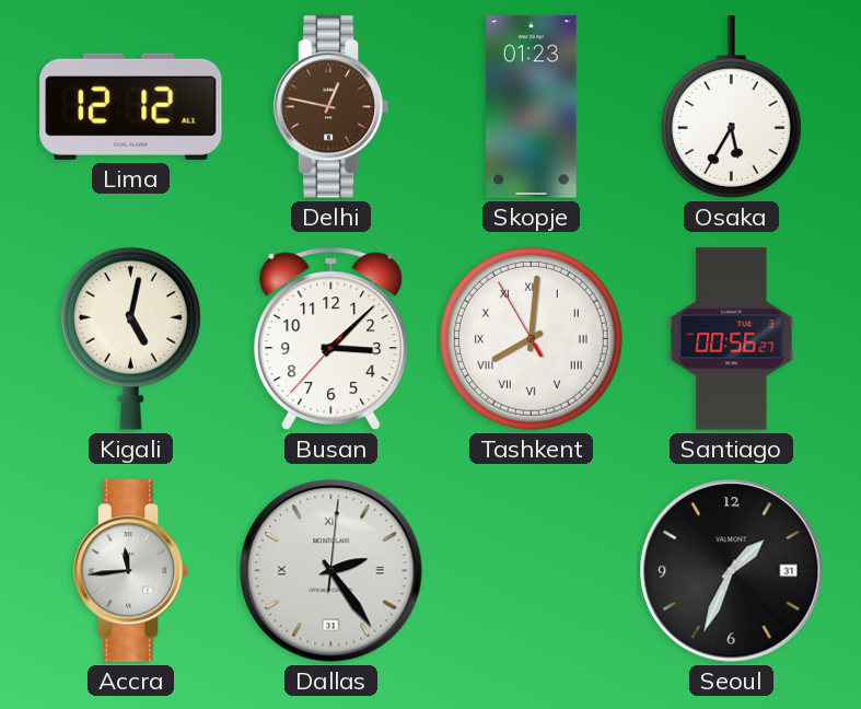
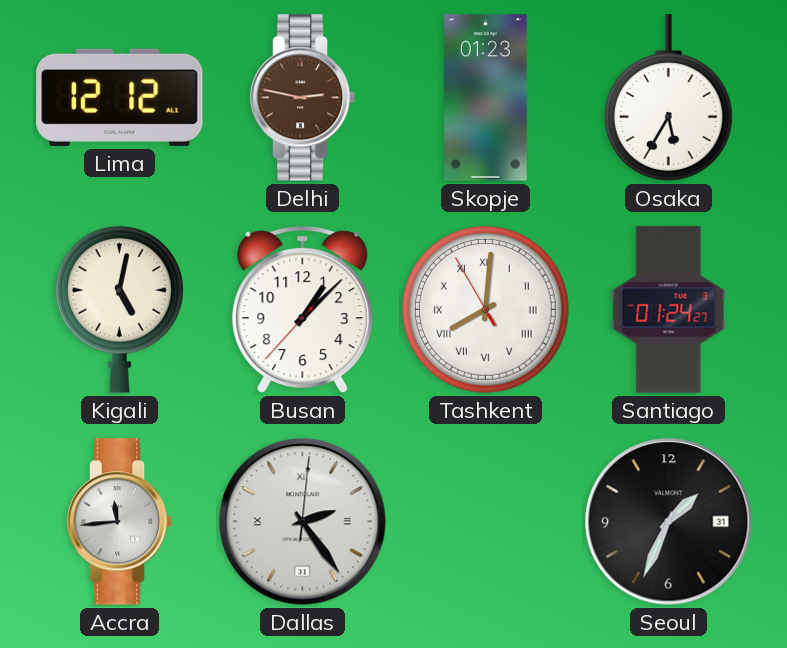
Delhi: 12:47 -> 2:47 (303, 98)
Busan: 3:07 -> 1:07 (303, 310)
Santiago: 00:56 -> 01:24 (669, 310)
